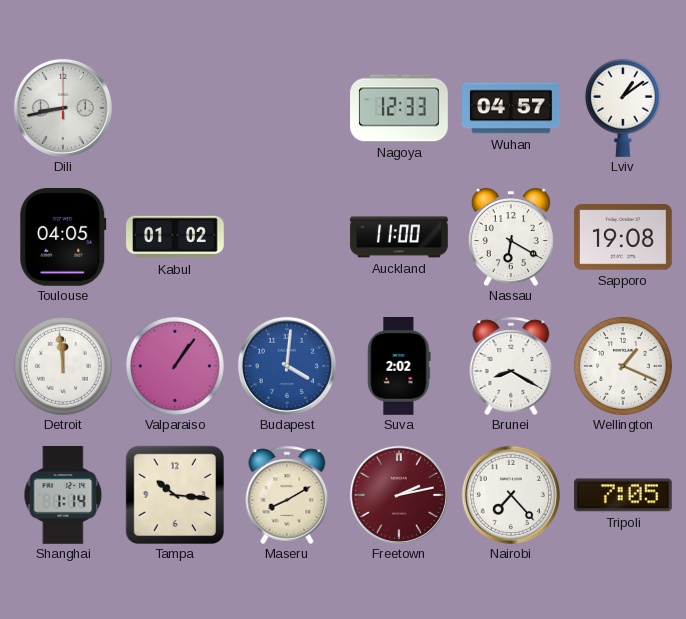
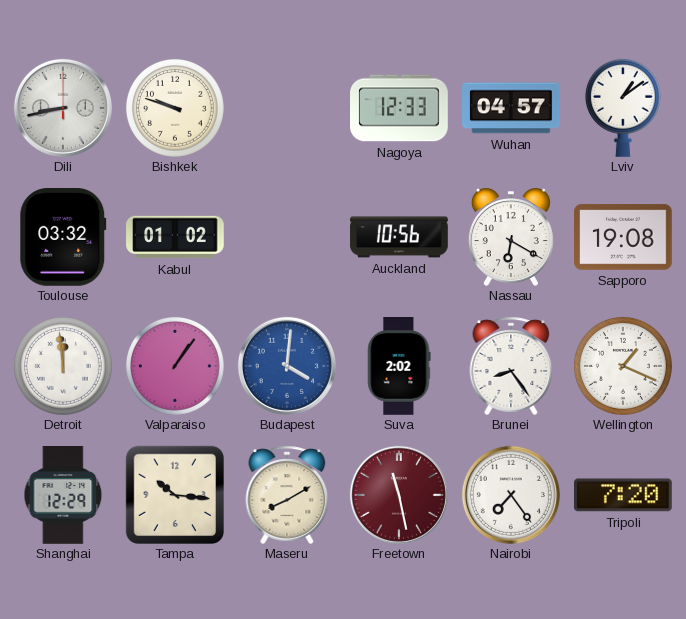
Bishkek: none -> 9:48 (175, 108)
Toulouse: 04:05 -> 03:32 (63, 238)
Auckland: 11:00 -> 10:56 (399, 237)
Brunei: 8:20 -> 8:24 (511, 366)
Shanghai: 1:14 -> 12:29 (63, 496)
Freetown: 2:13 -> 11:28 (399, 495)
Nairobi: 7:23 -> 7:24 (511, 495)
Tripoli: 7:05 -> 7:20 (623, 495)
